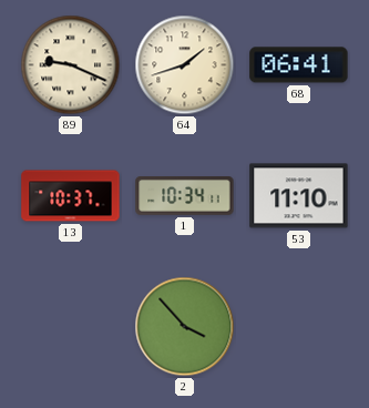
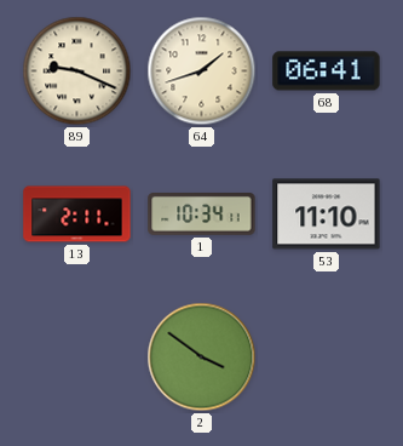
13: 10:37 -> 2:11 (77, 215)
2: 3:53 -> 3:51 (202, 358)
